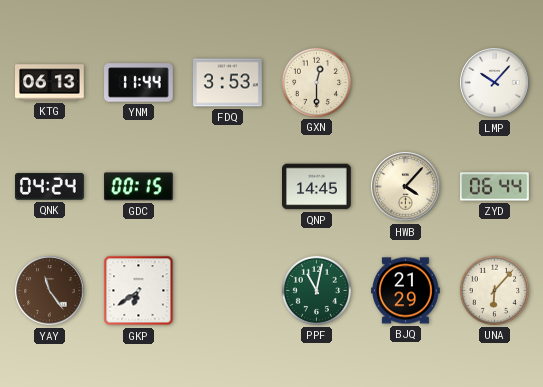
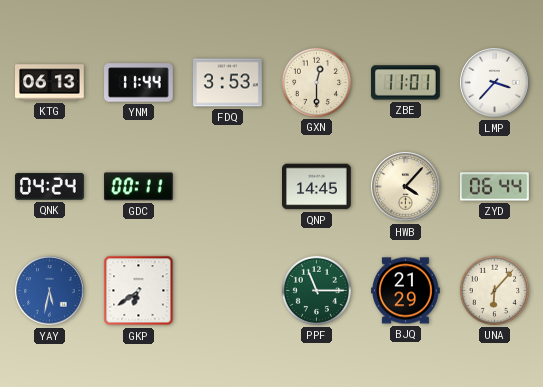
ZBE: none -> 11:01 (406, 83)
LMP: 10:07 -> 3:37 (495, 83)
GDC: 00:15 -> 00:11 (138, 187)
YAY: 11:24 -> 5:32 (50, 291)
YAY dial: brown -> blue (50, 291)
PPF: 11:02 -> 11:15 (316, 290)
